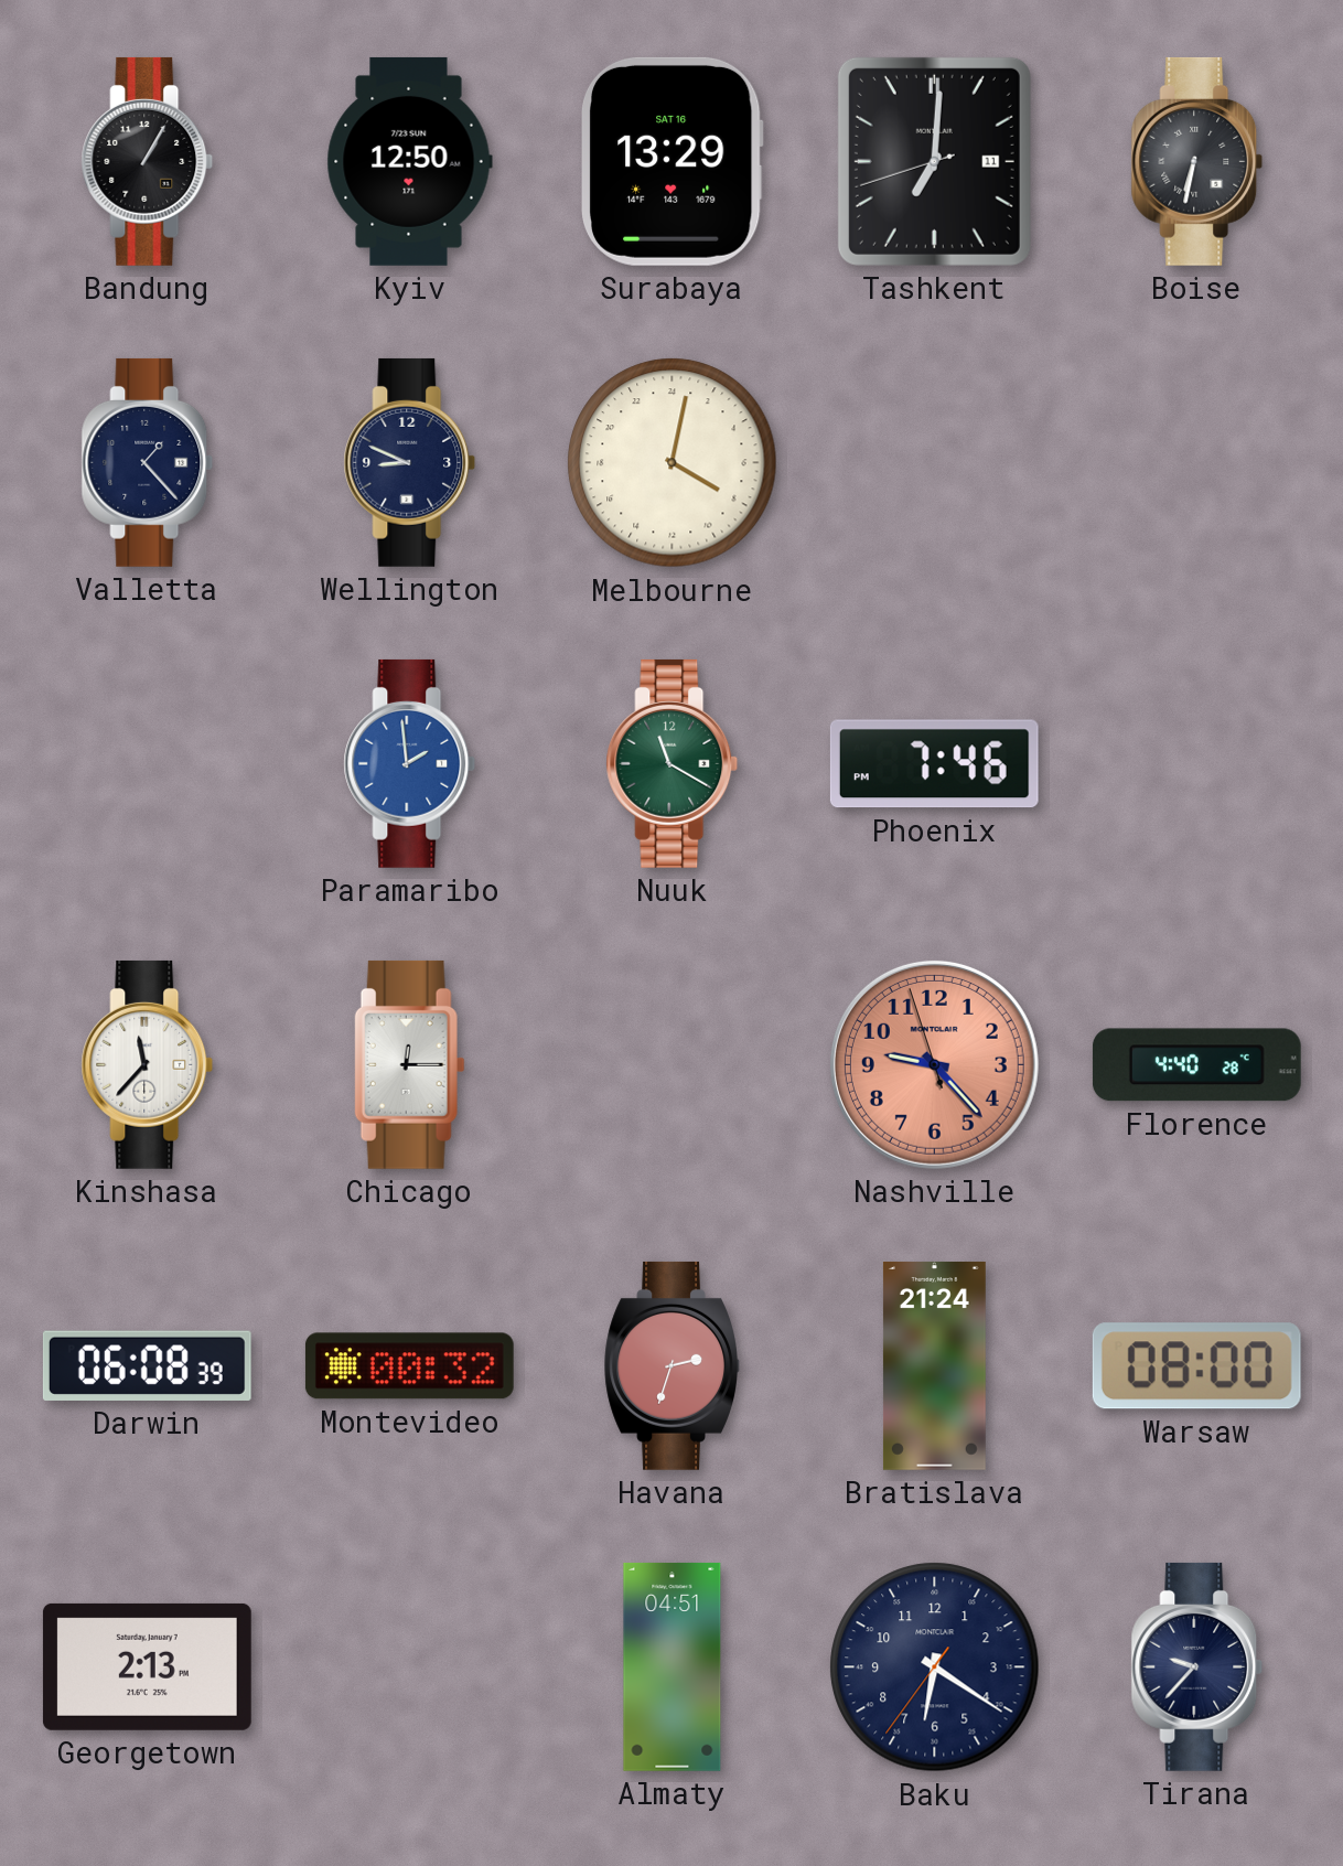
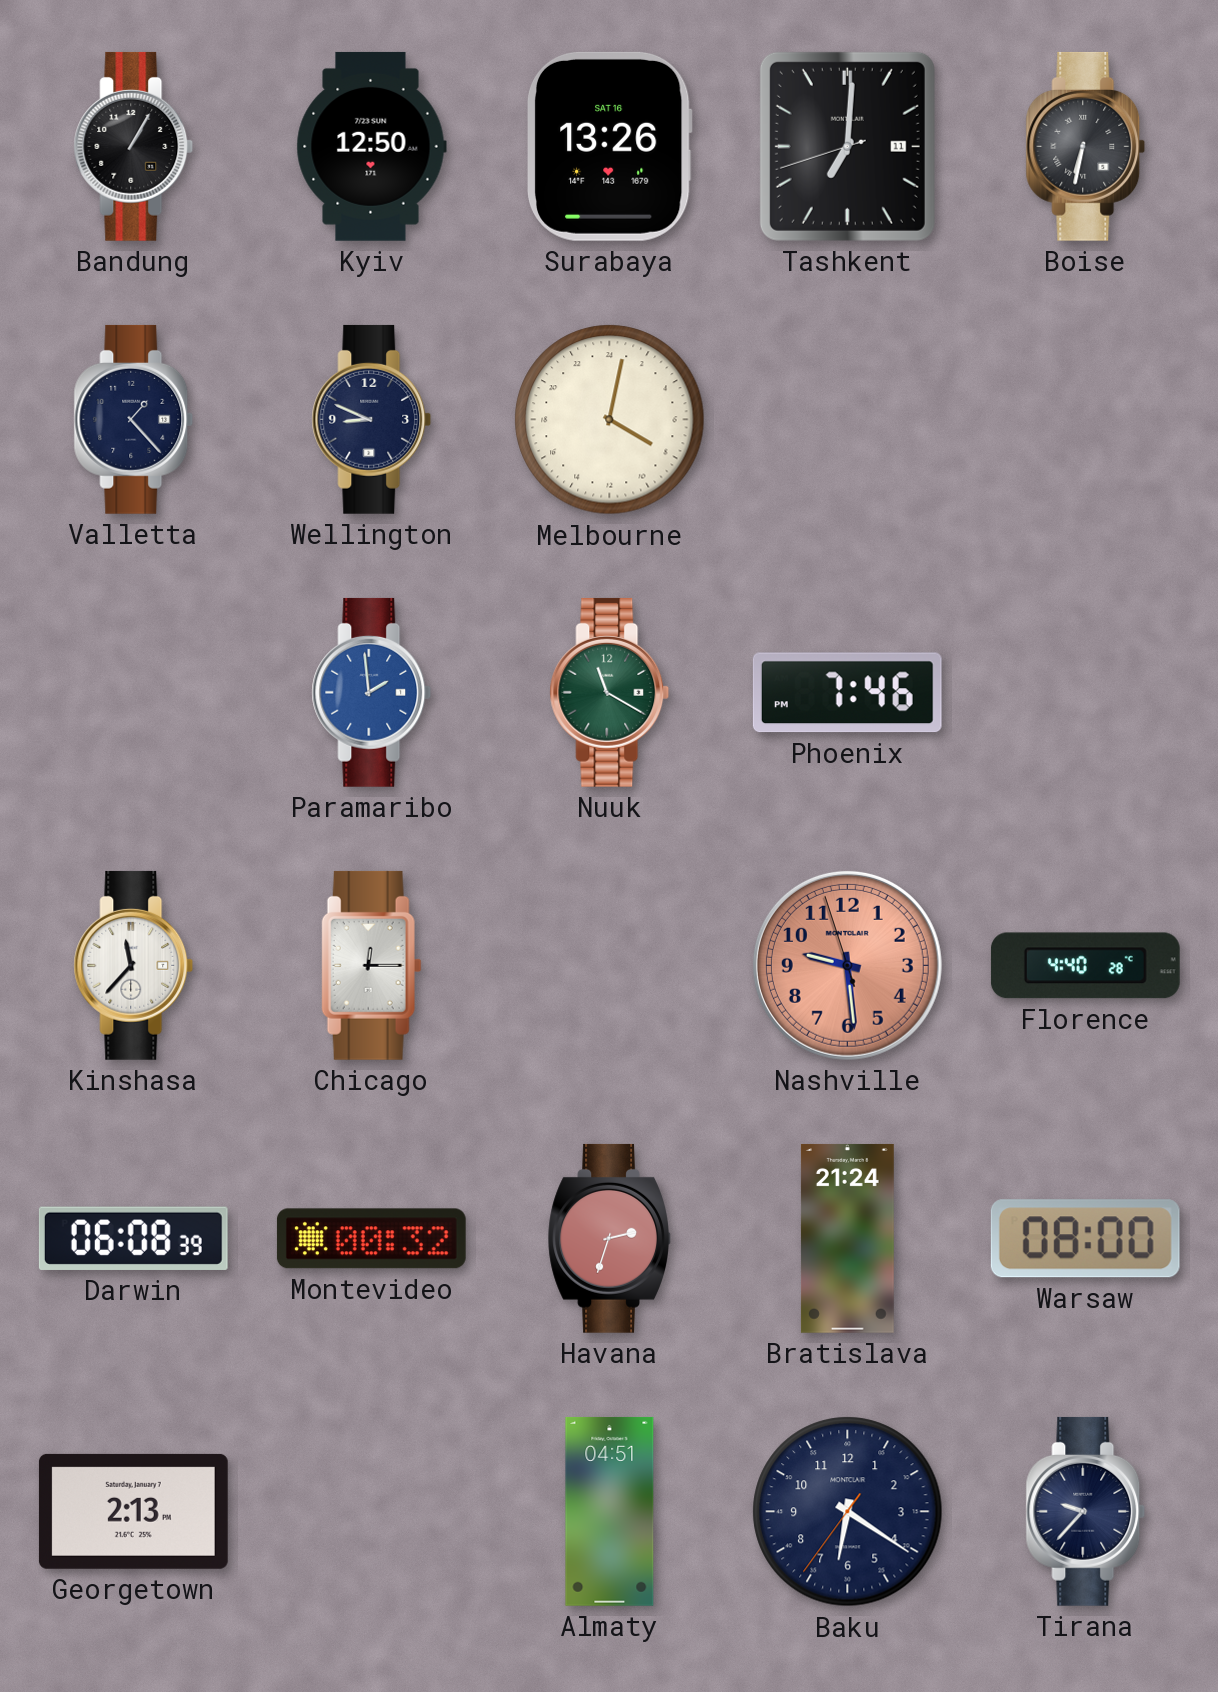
Surabaya: 13:29 -> 13:26 (609, 146)
Nashville: 9:22 -> 9:28 (847, 965)
